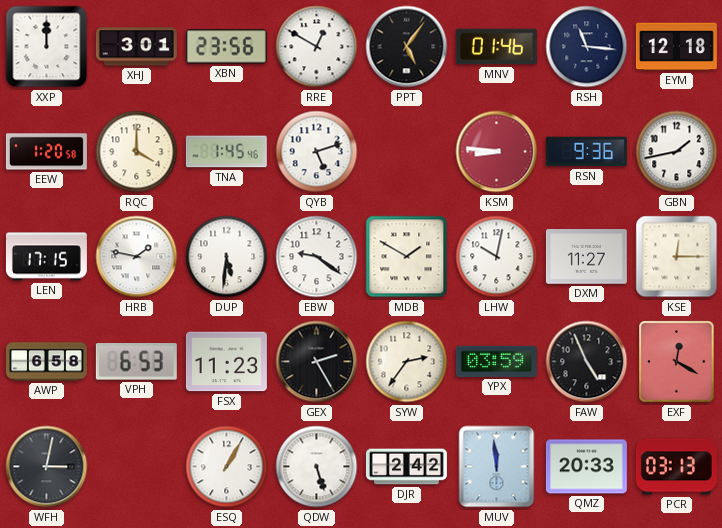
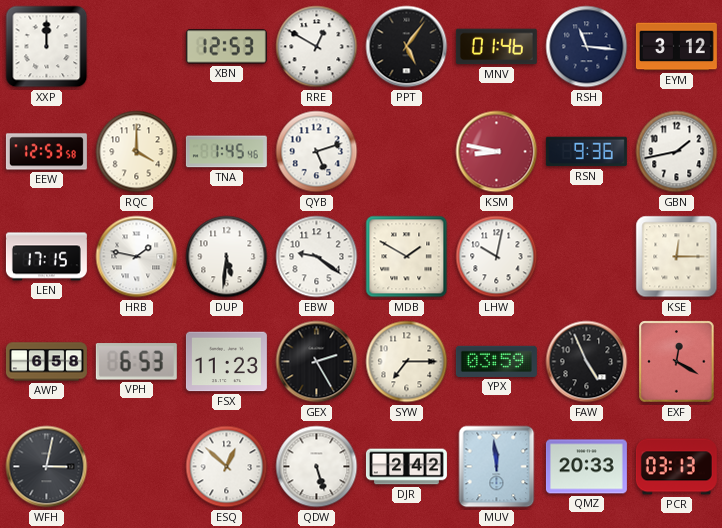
XHJ: 3:01 -> none (136, 47)
XBN: 23:56 -> 12:53 (226, 47)
EYM: 12:18 -> 3:12 (676, 47)
EEW: 1:20 -> 12:53 (46, 152)
KSM: 8:46 -> 8:47 (497, 152)
DXM: 11:27 -> none (586, 257)
SYW: 2:36 -> 7:15 (407, 362)
ESQ: 1:05 -> 12:52 (227, 467)
